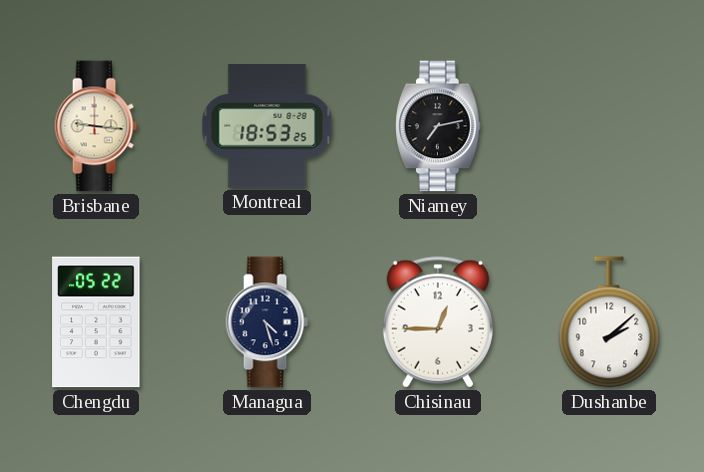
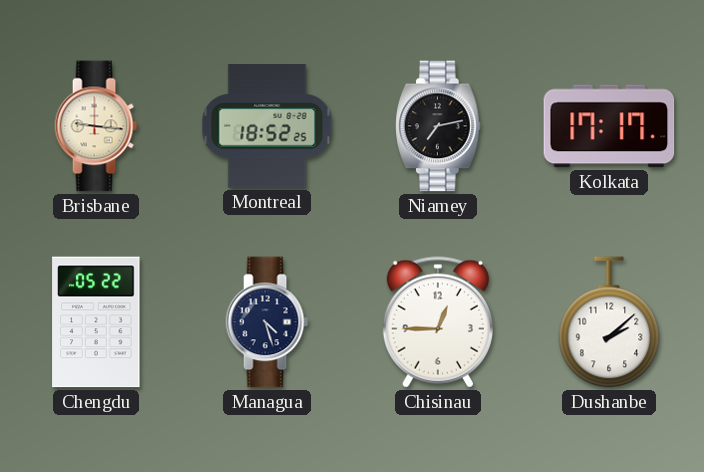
Montreal: 18:53 -> 18:52 (267, 126)
Kolkata: none -> 17:17 (609, 126)
